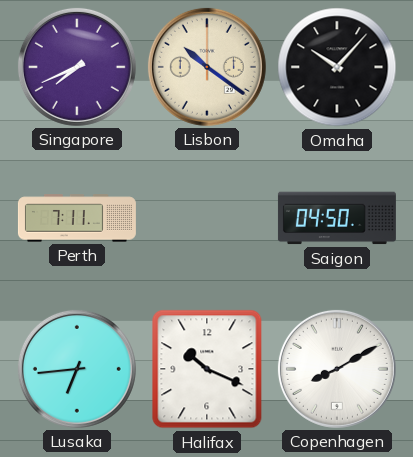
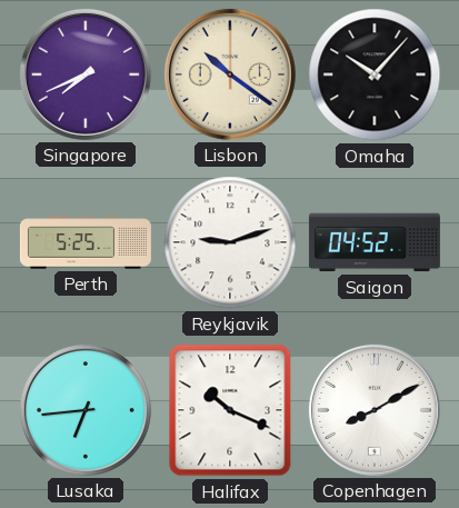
Perth: 7:11 -> 5:25 (86, 242)
Reykjavik: none -> 9:12 (230, 242)
Saigon: 04:50 -> 04:52 (375, 242)
